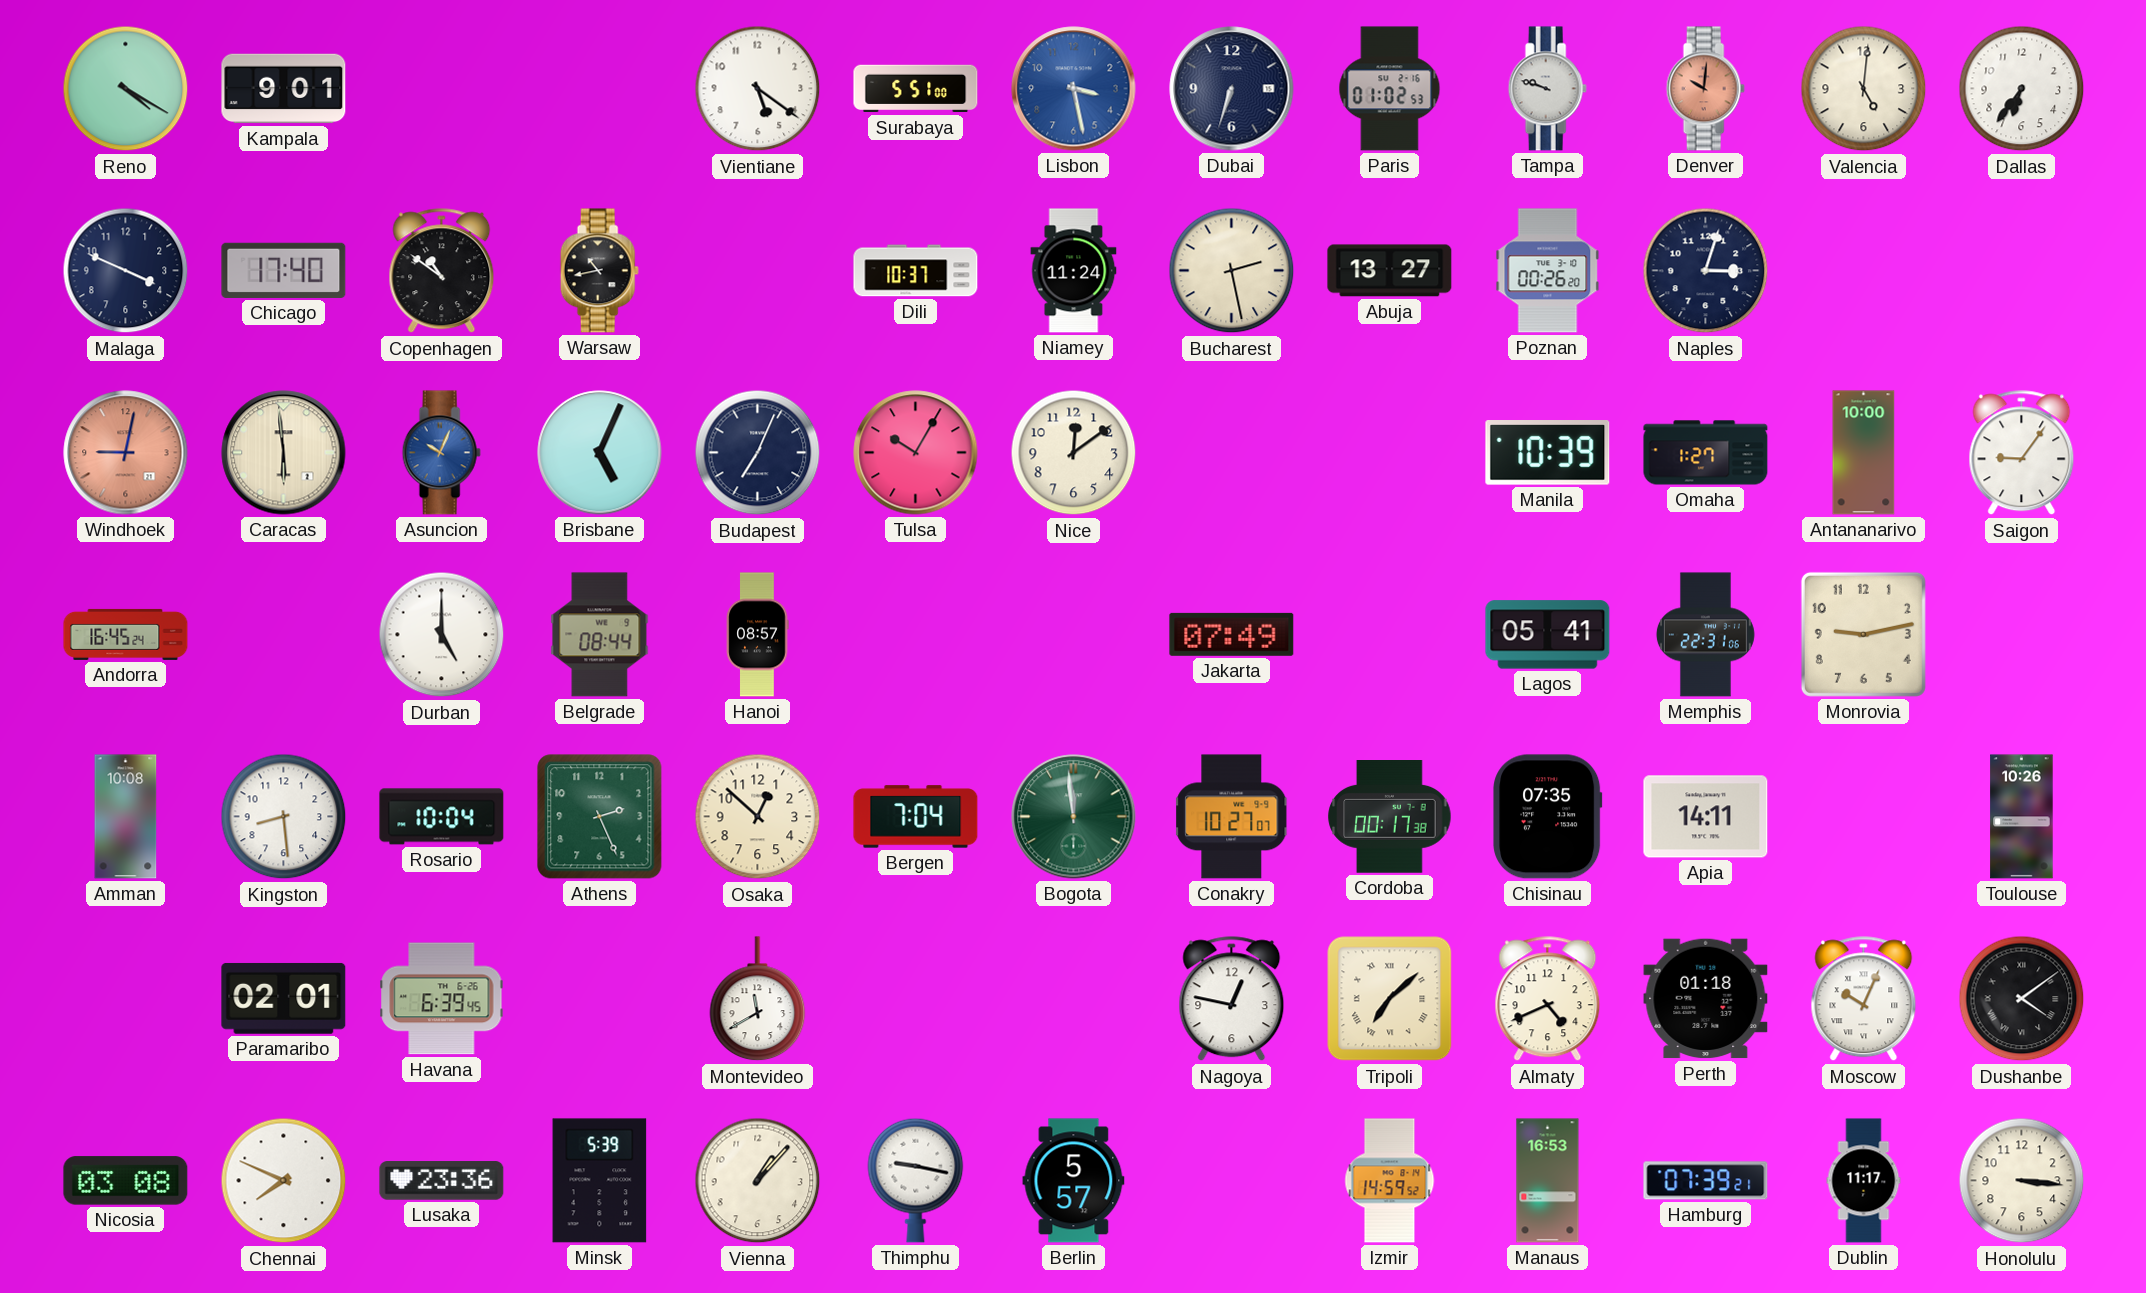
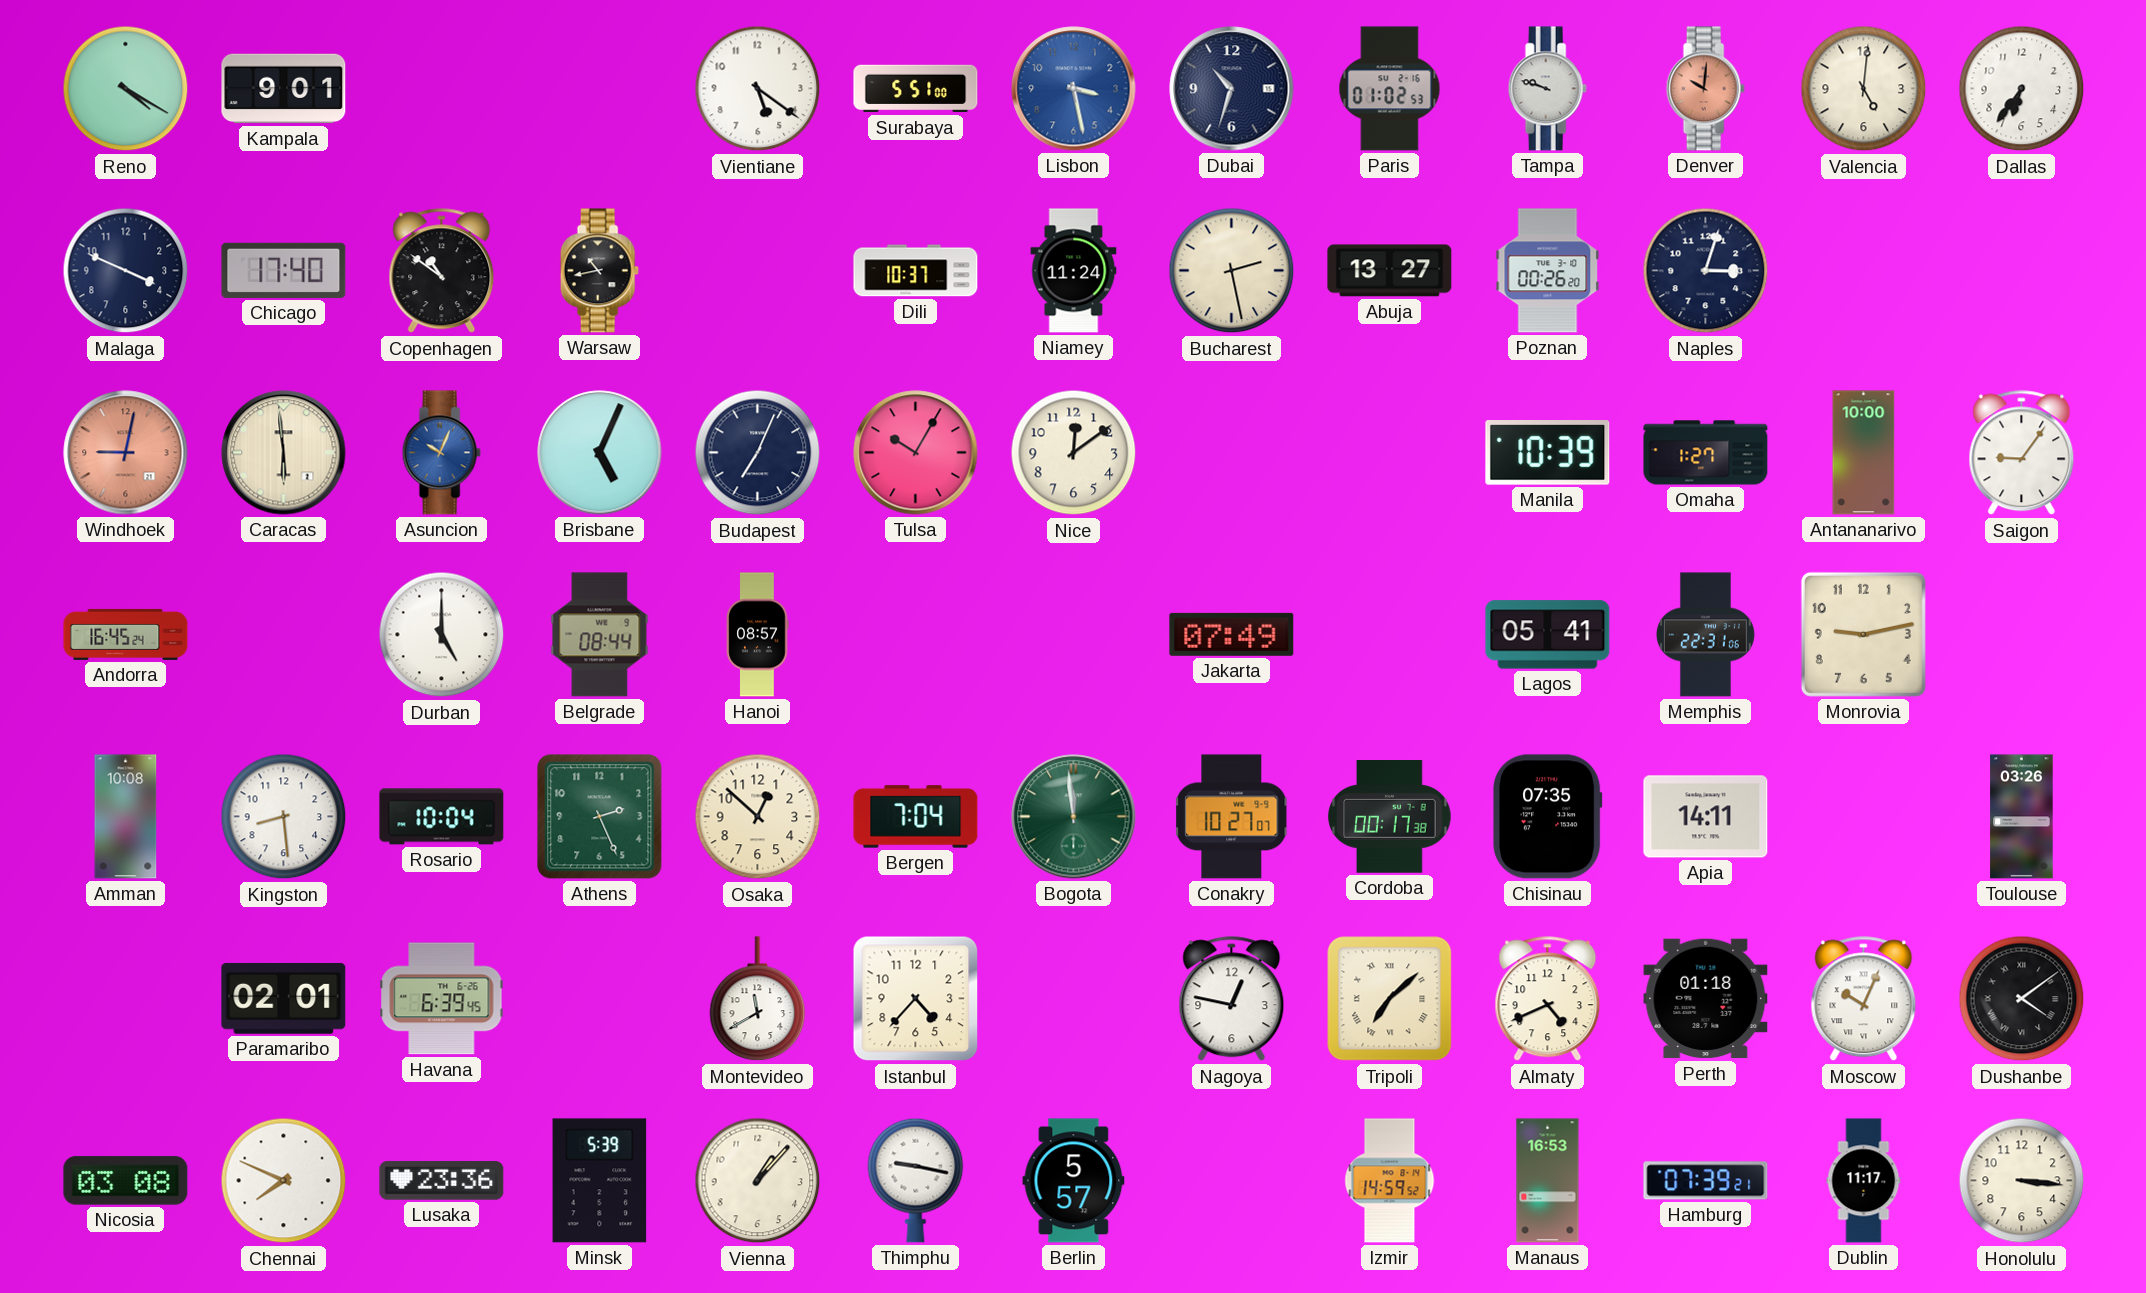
Dubai: 6:33 -> 10:33 (1232, 89)
Toulouse: 10:26 -> 03:26 (2022, 817)
Istanbul: none -> 4:37 (916, 999)
